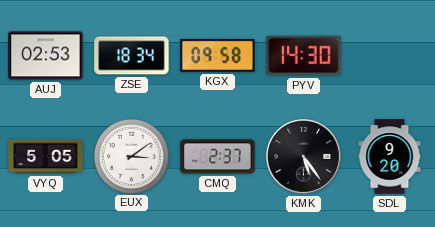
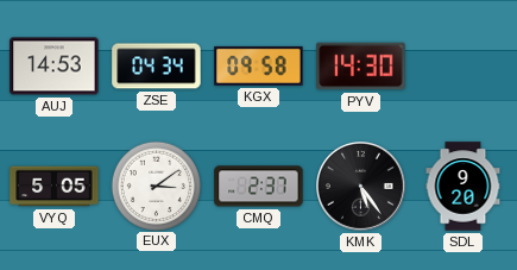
AUJ: 02:53 -> 14:53 (55, 67)
ZSE: 18:34 -> 04:34 (157, 67)
